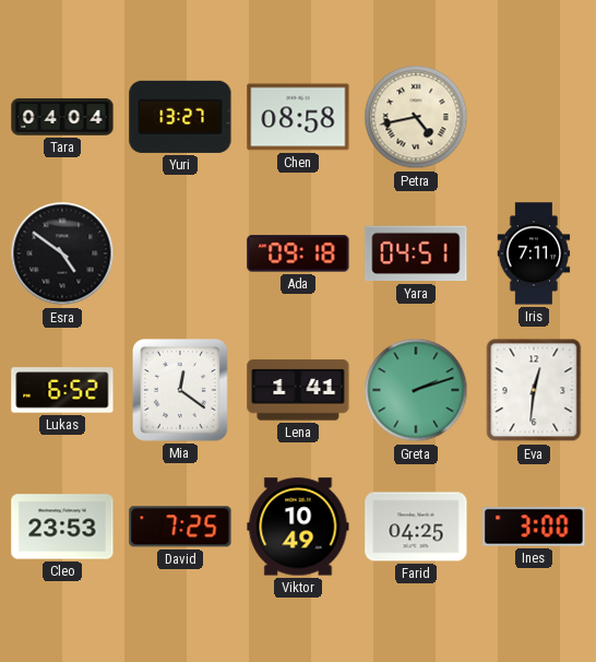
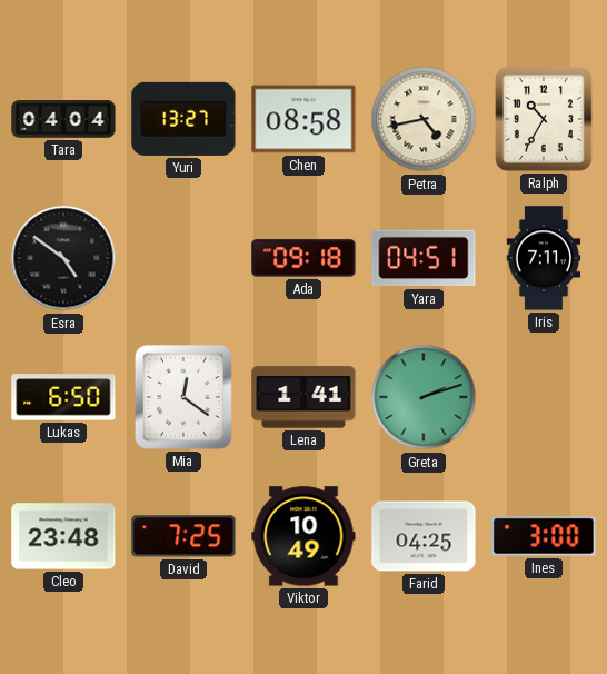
Ralph: none -> 10:35 (545, 120)
Lukas: 6:52 -> 6:50 (63, 397)
Eva: 12:31 -> none (534, 390)
Cleo: 23:53 -> 23:48 (63, 536)
